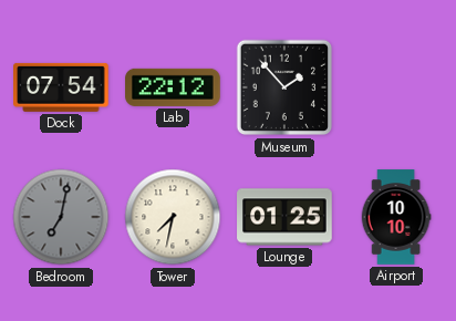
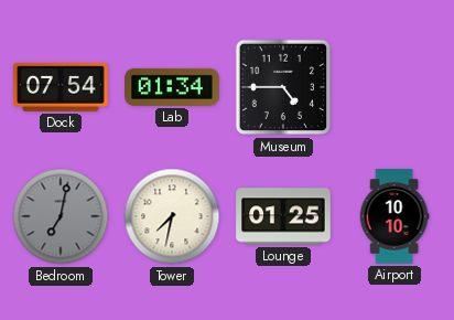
Lab: 22:12 -> 01:34 (172, 87)
Museum: 1:53 -> 4:45 (283, 87)
